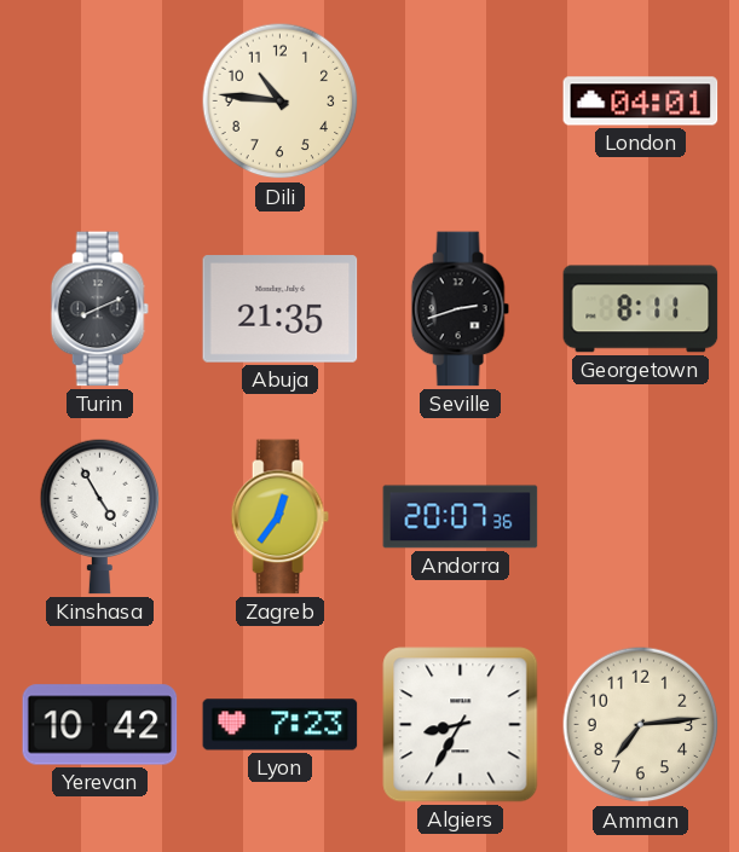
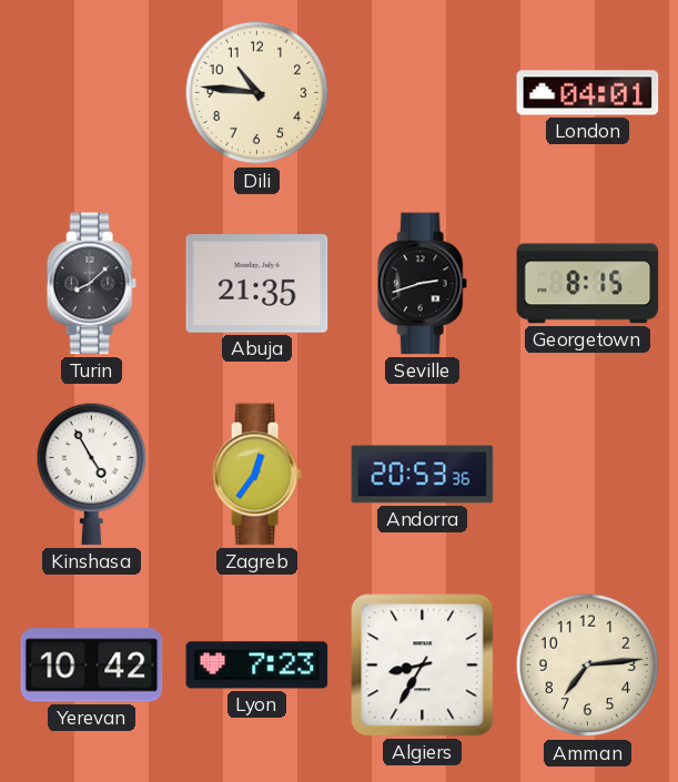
Turin: 8:11 -> 8:08 (91, 284)
Georgetown: 8:11 -> 8:15 (588, 284)
Andorra: 20:07 -> 20:53 (423, 475)
